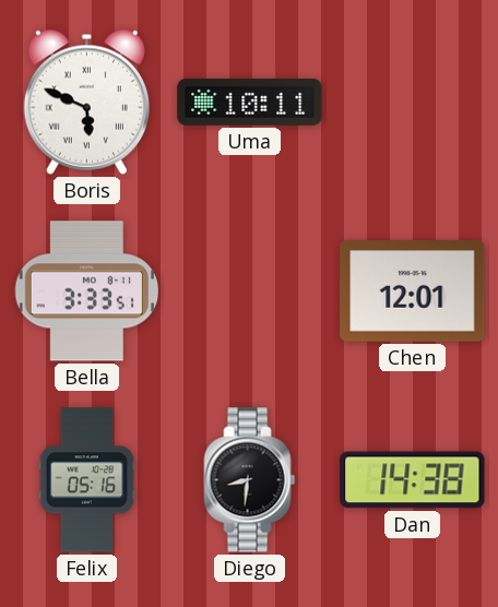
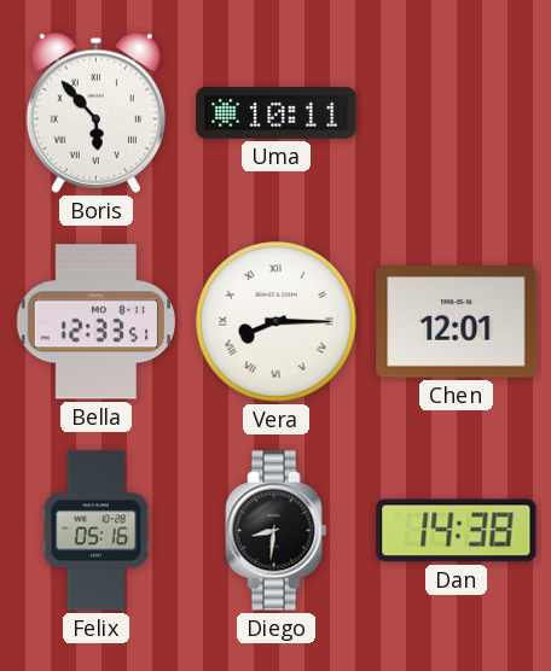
Boris: 5:49 -> 5:53 (95, 112)
Bella: 3:33 -> 12:33 (97, 322)
Vera: none -> 8:15 (277, 322)
